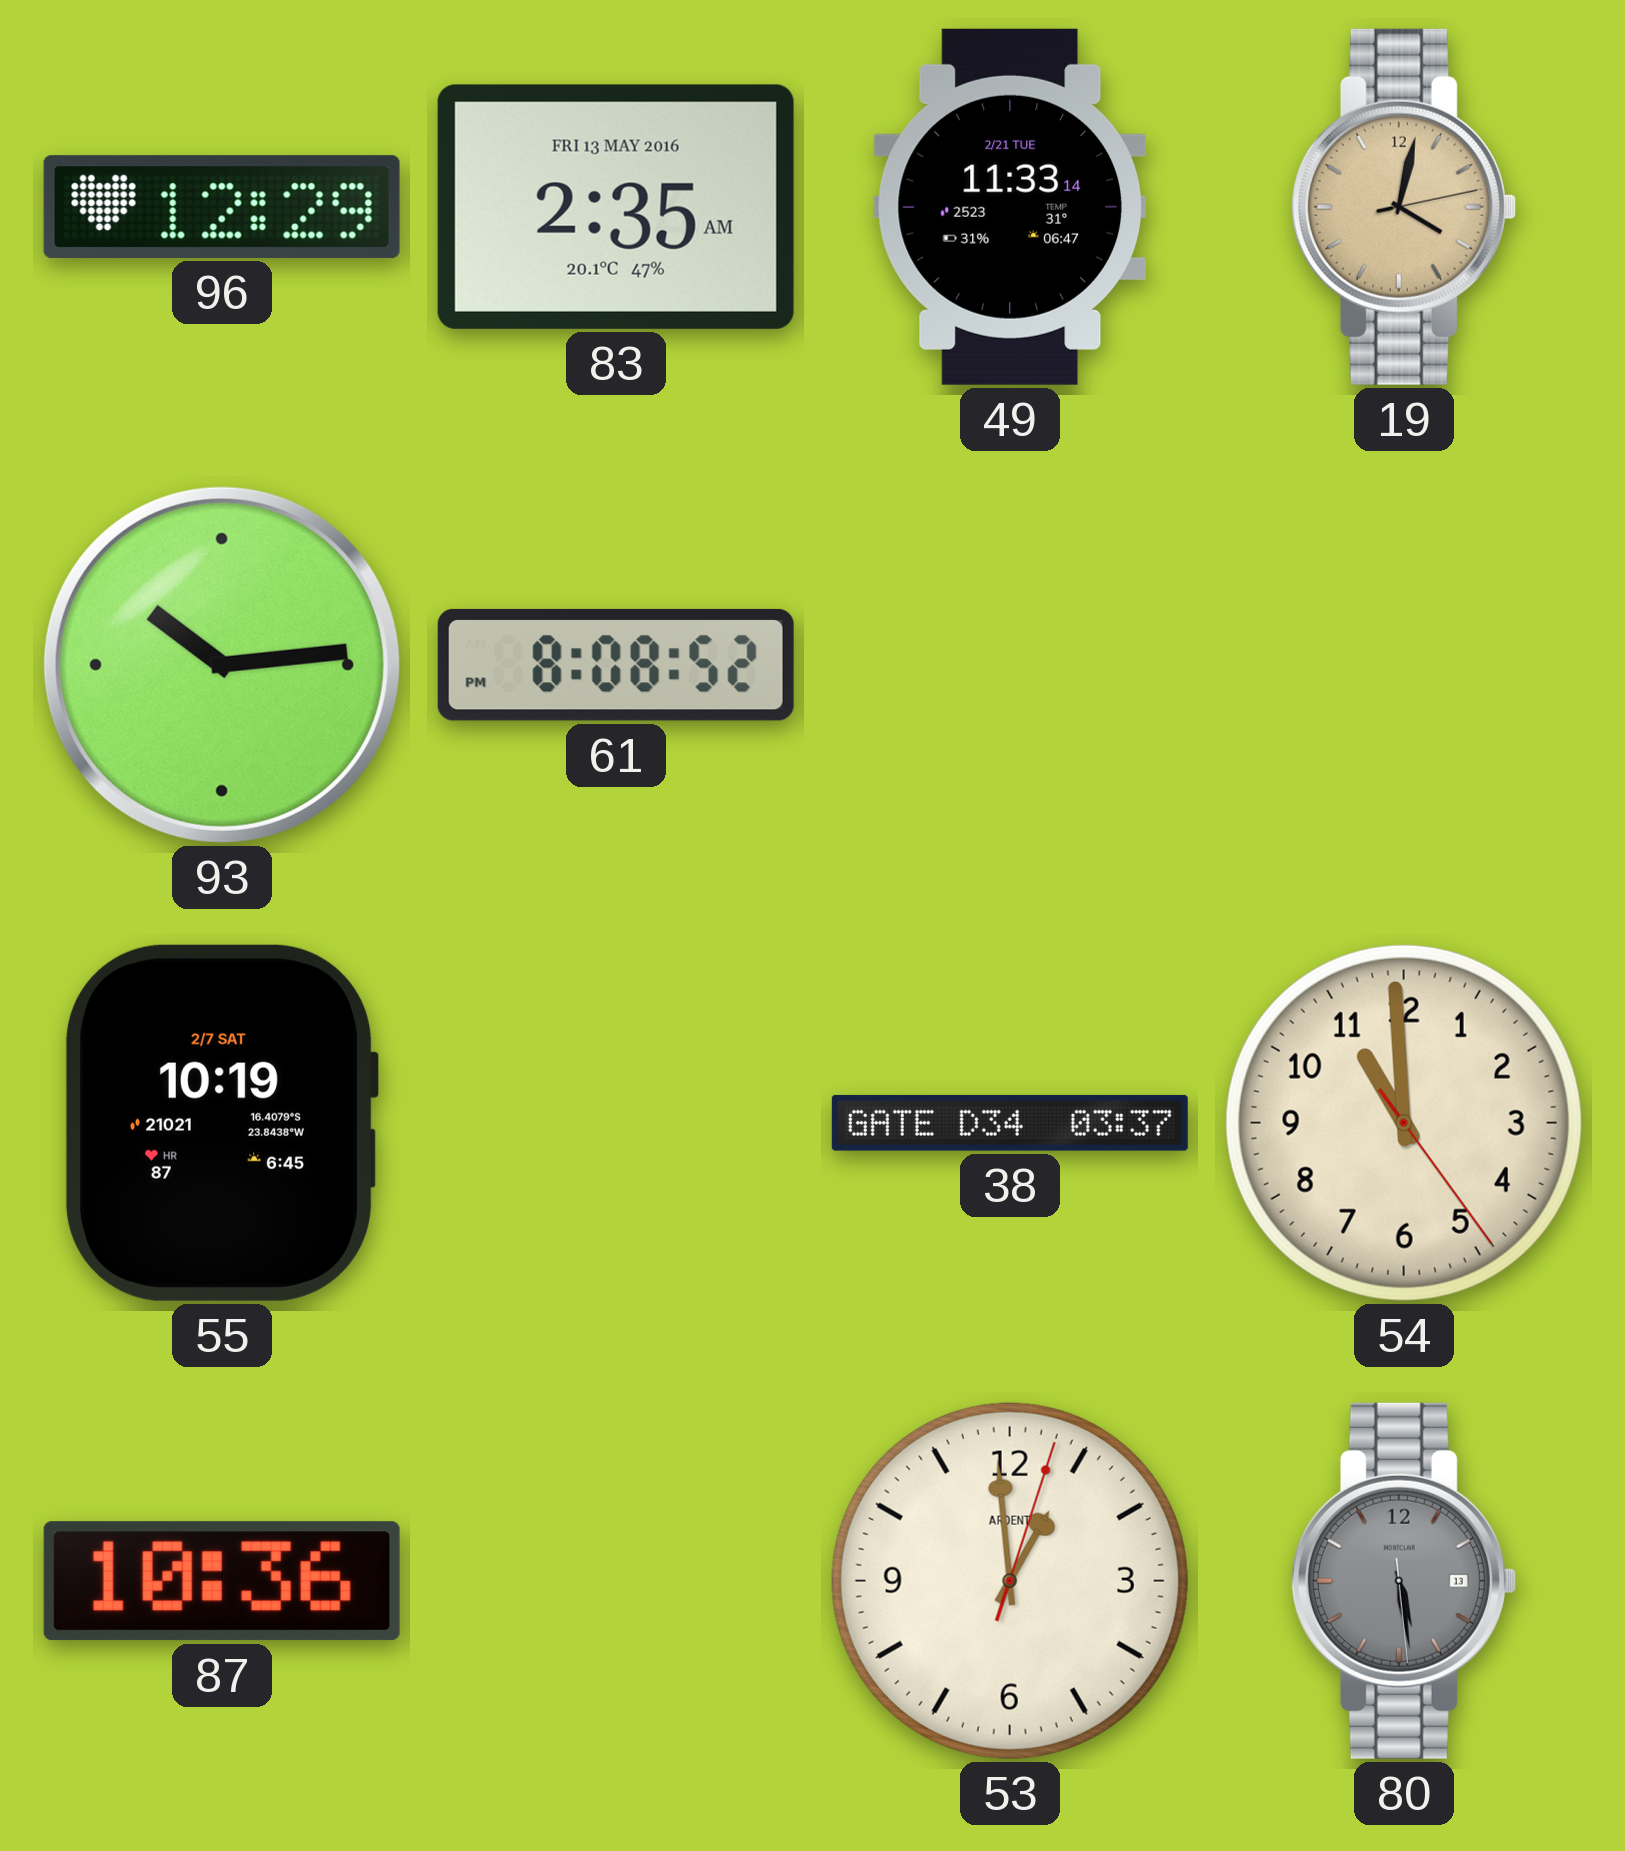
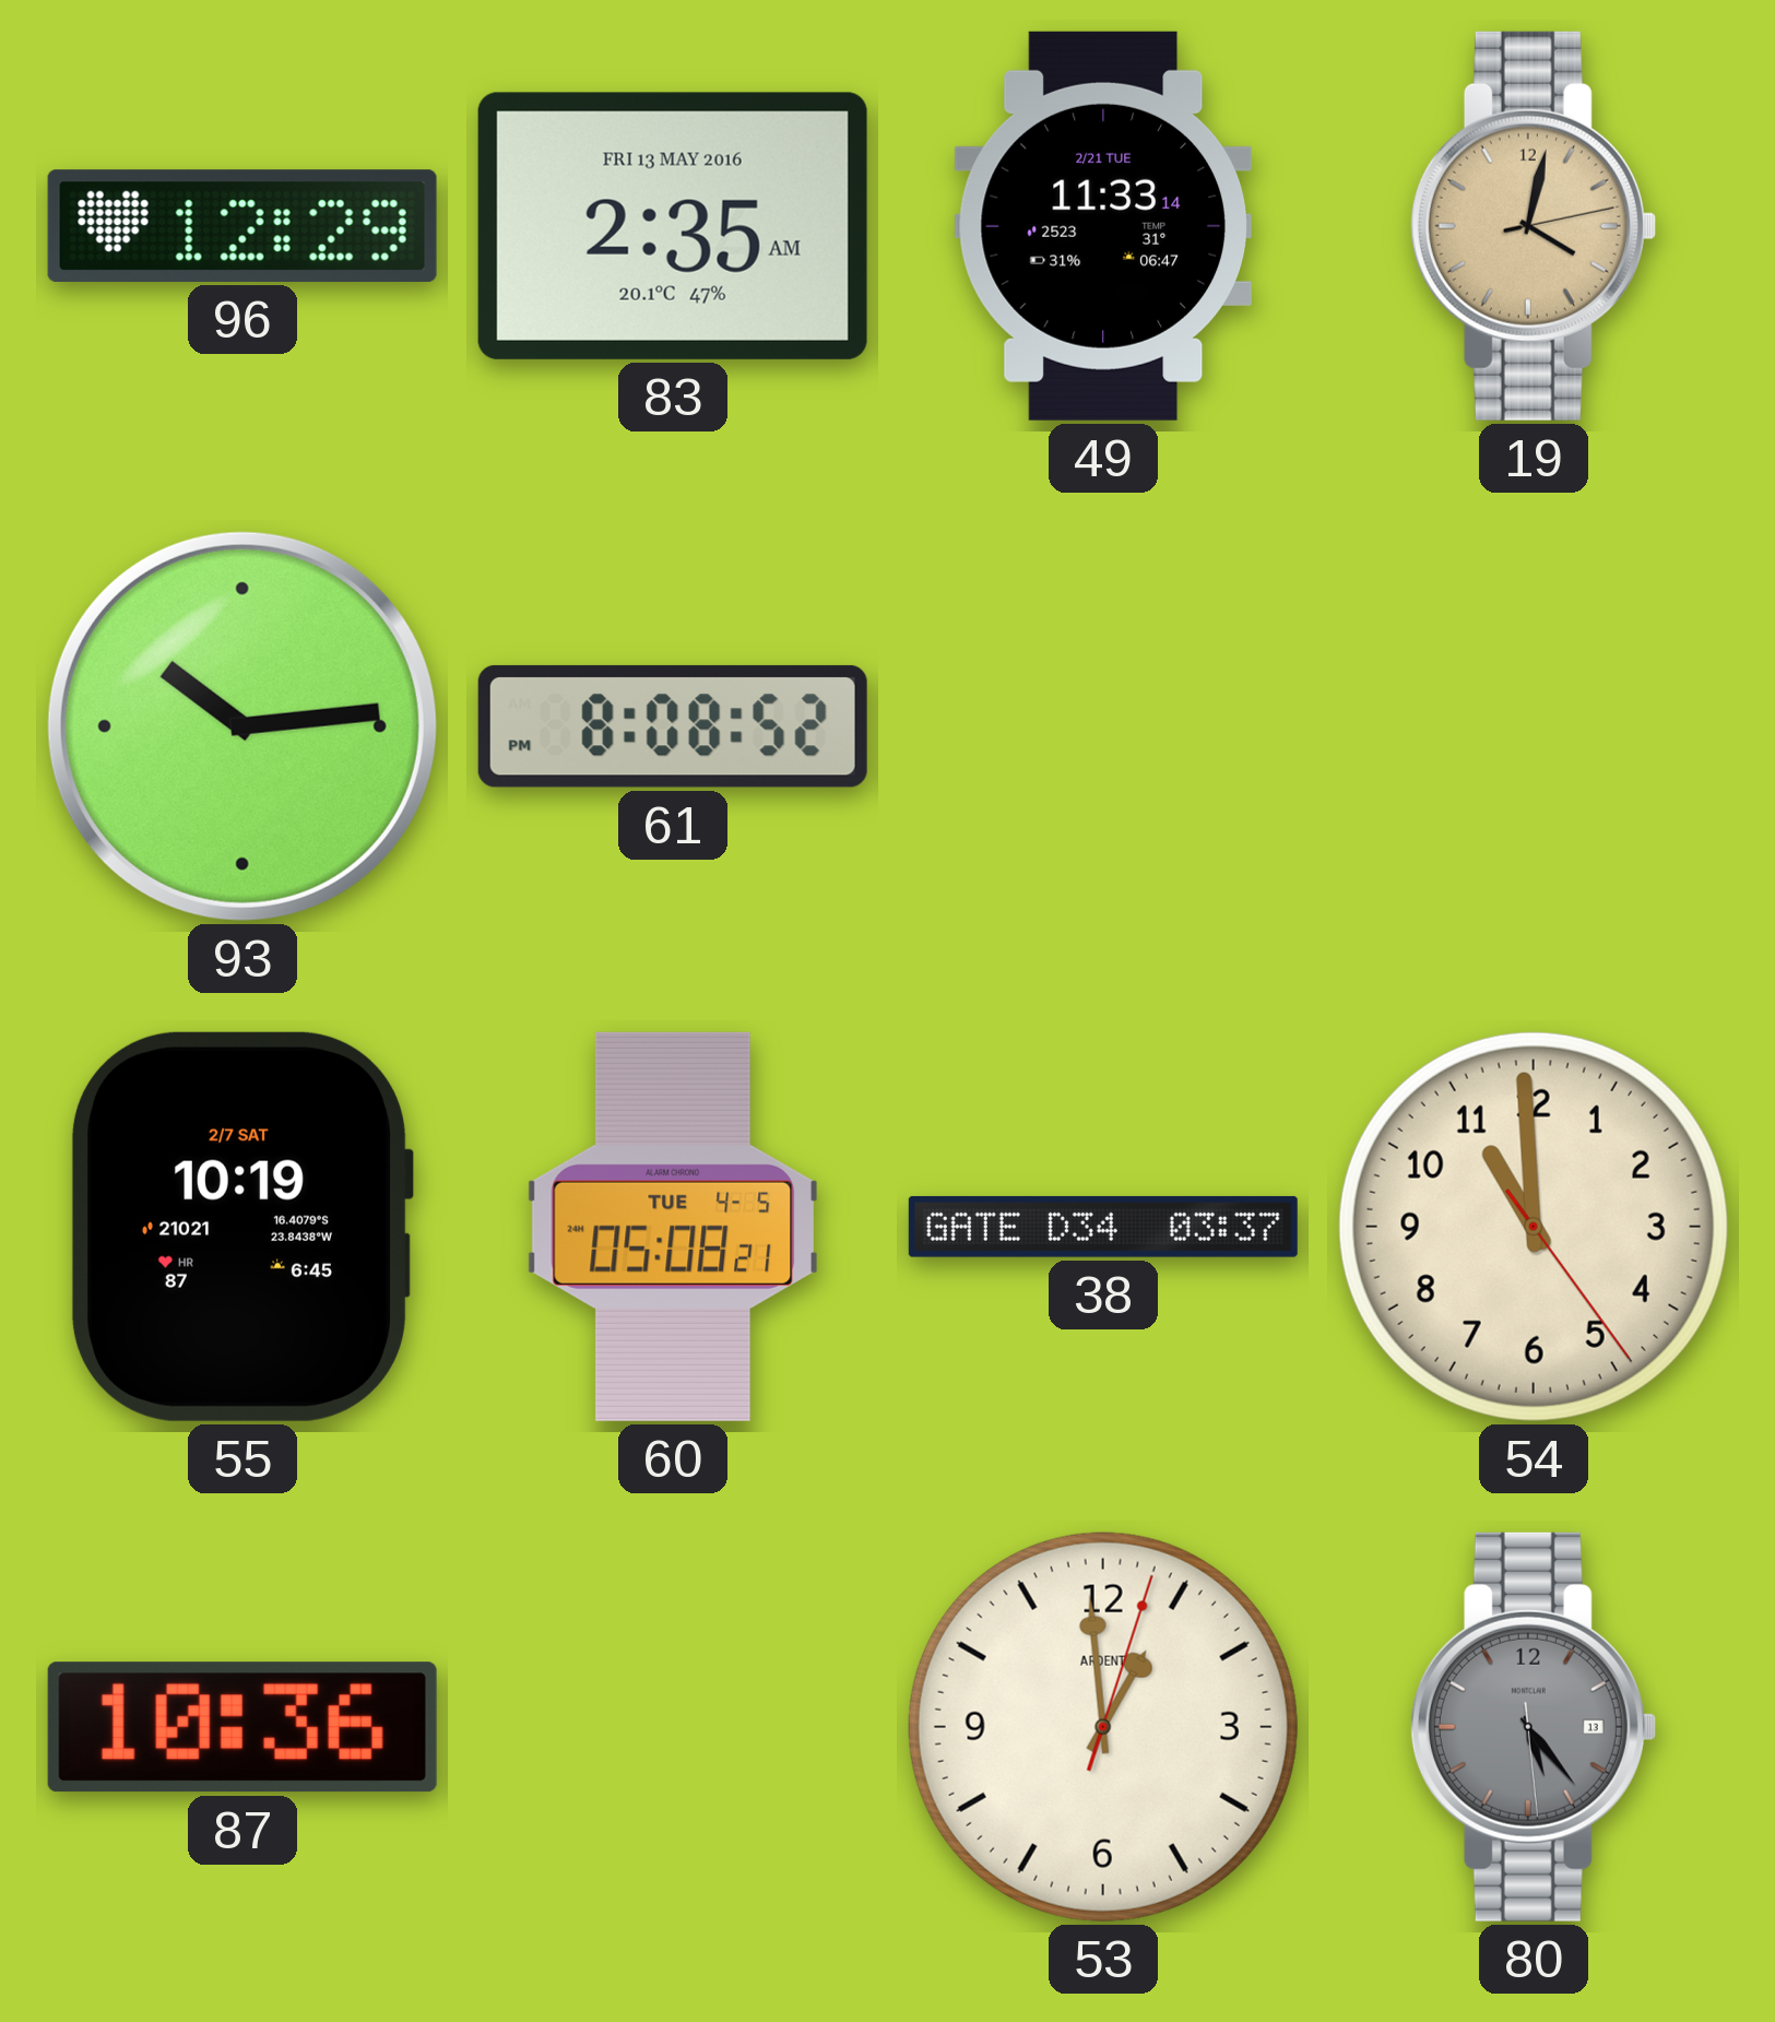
60: none -> 05:08 (673, 1227)
80: 5:28 -> 5:23 (1533, 1727)
